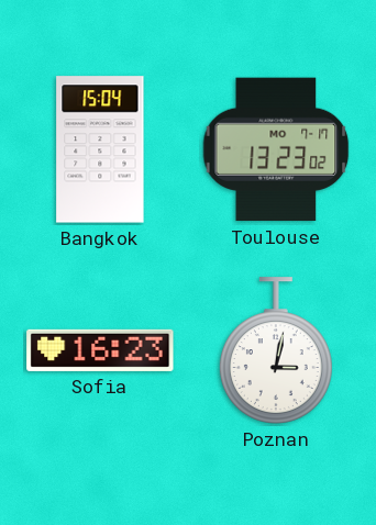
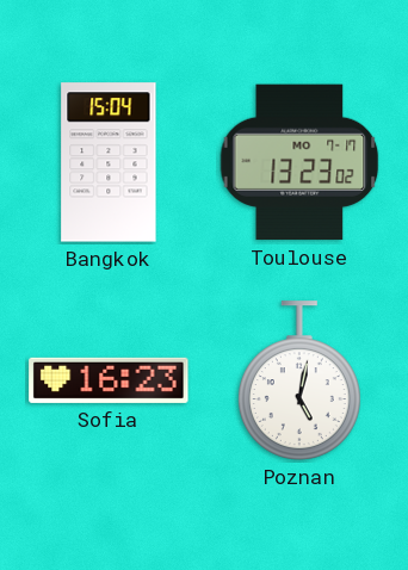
Poznan: 3:02 -> 5:02 (299, 380)
